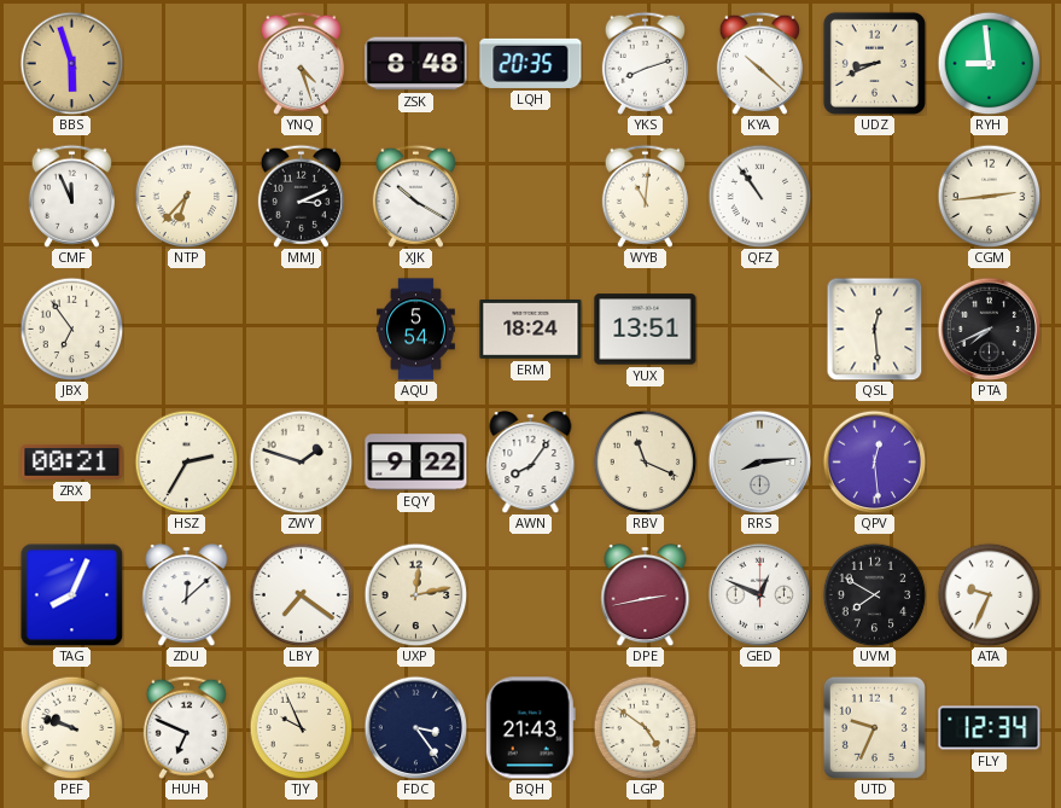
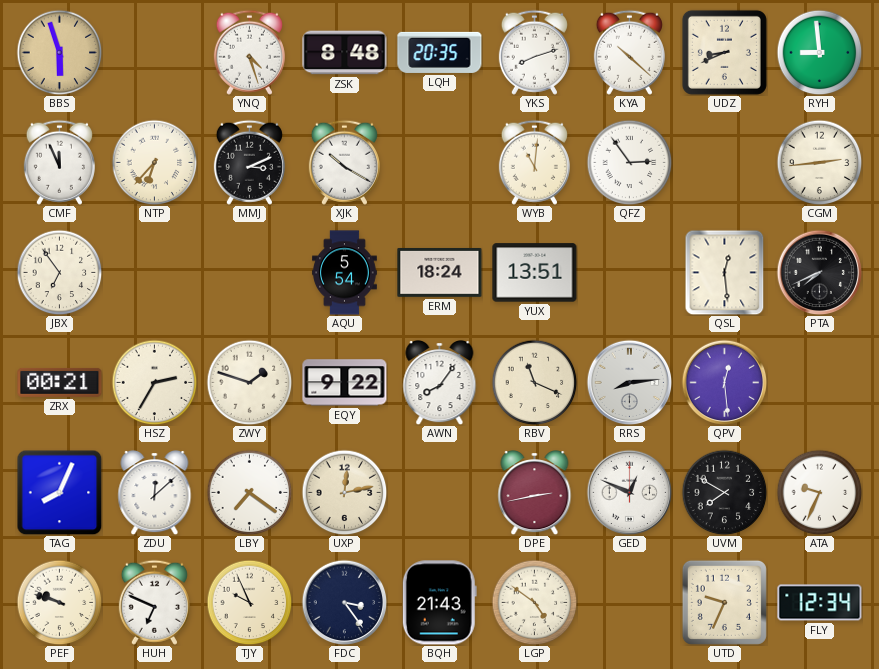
QFZ: 10:54 -> 2:54 (629, 162)
